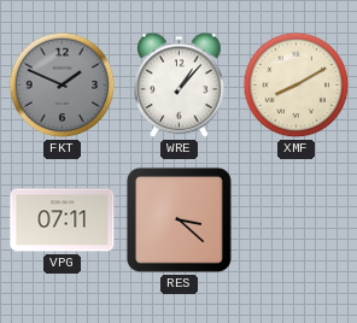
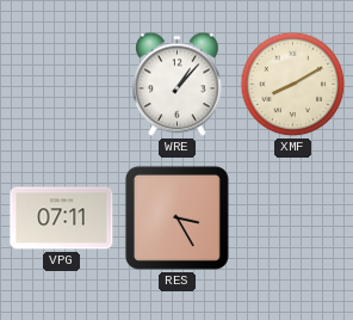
FKT: 1:49 -> none (63, 86)
RES: 3:22 -> 3:25 (176, 217)
